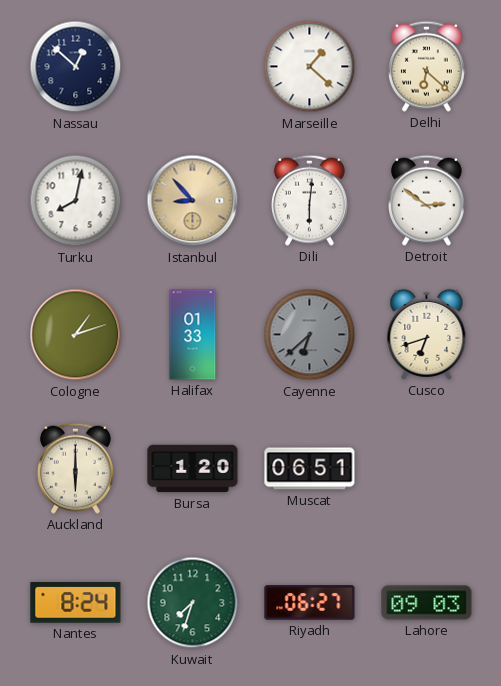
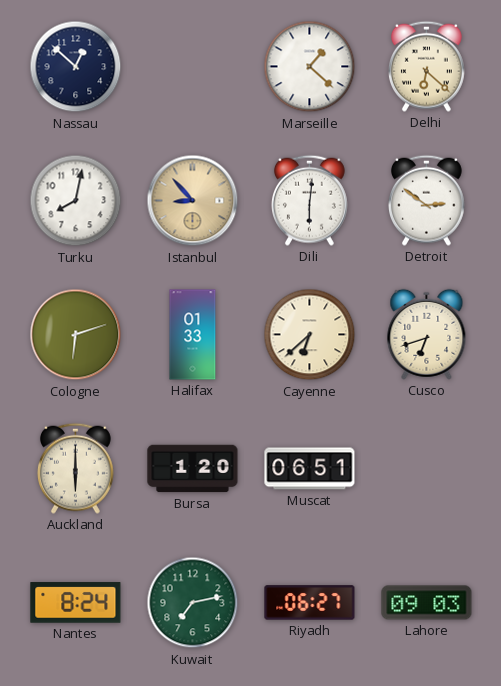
Cologne: 1:12 -> 6:12 (76, 335)
Cayenne dial: grey -> cream (310, 335)
Kuwait: 7:33 -> 7:13 (193, 603)
